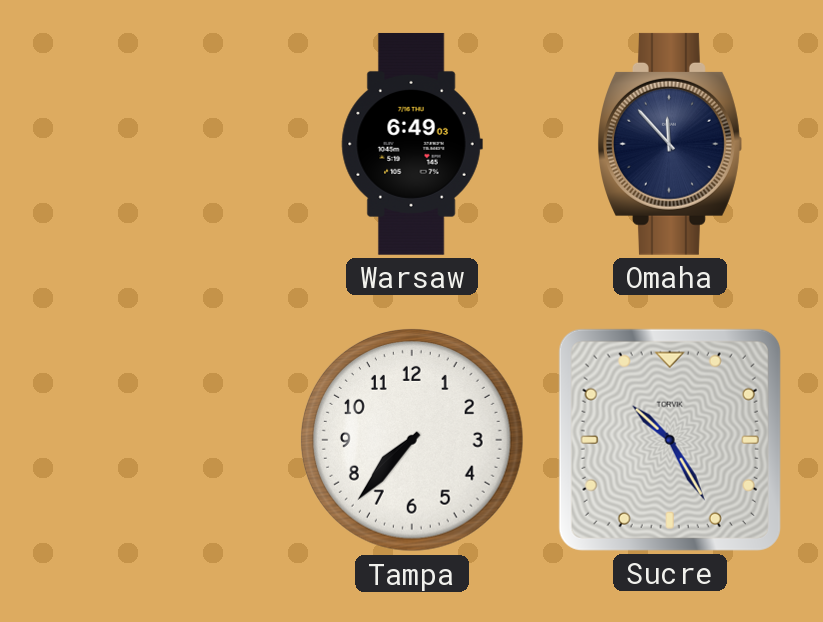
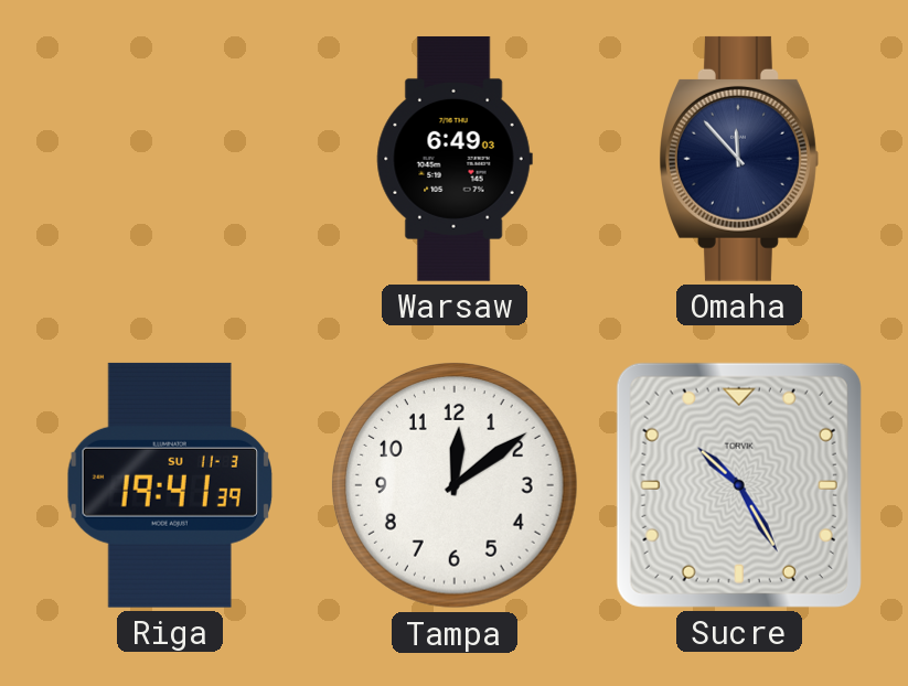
Riga: none -> 19:41 (170, 485)
Tampa: 7:37 -> 12:09 (456, 486)
